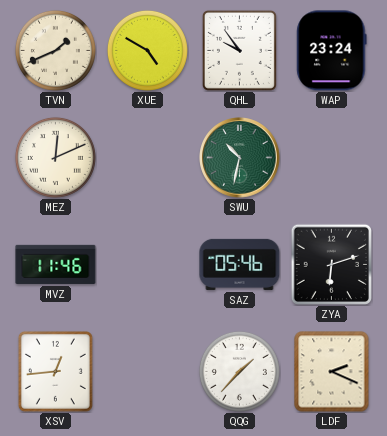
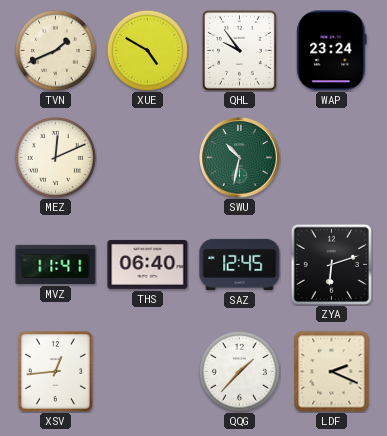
MVZ: 11:46 -> 11:41 (56, 264)
THS: none -> 06:40 (148, 264)
SAZ: 05:46 -> 12:45 (240, 264)
